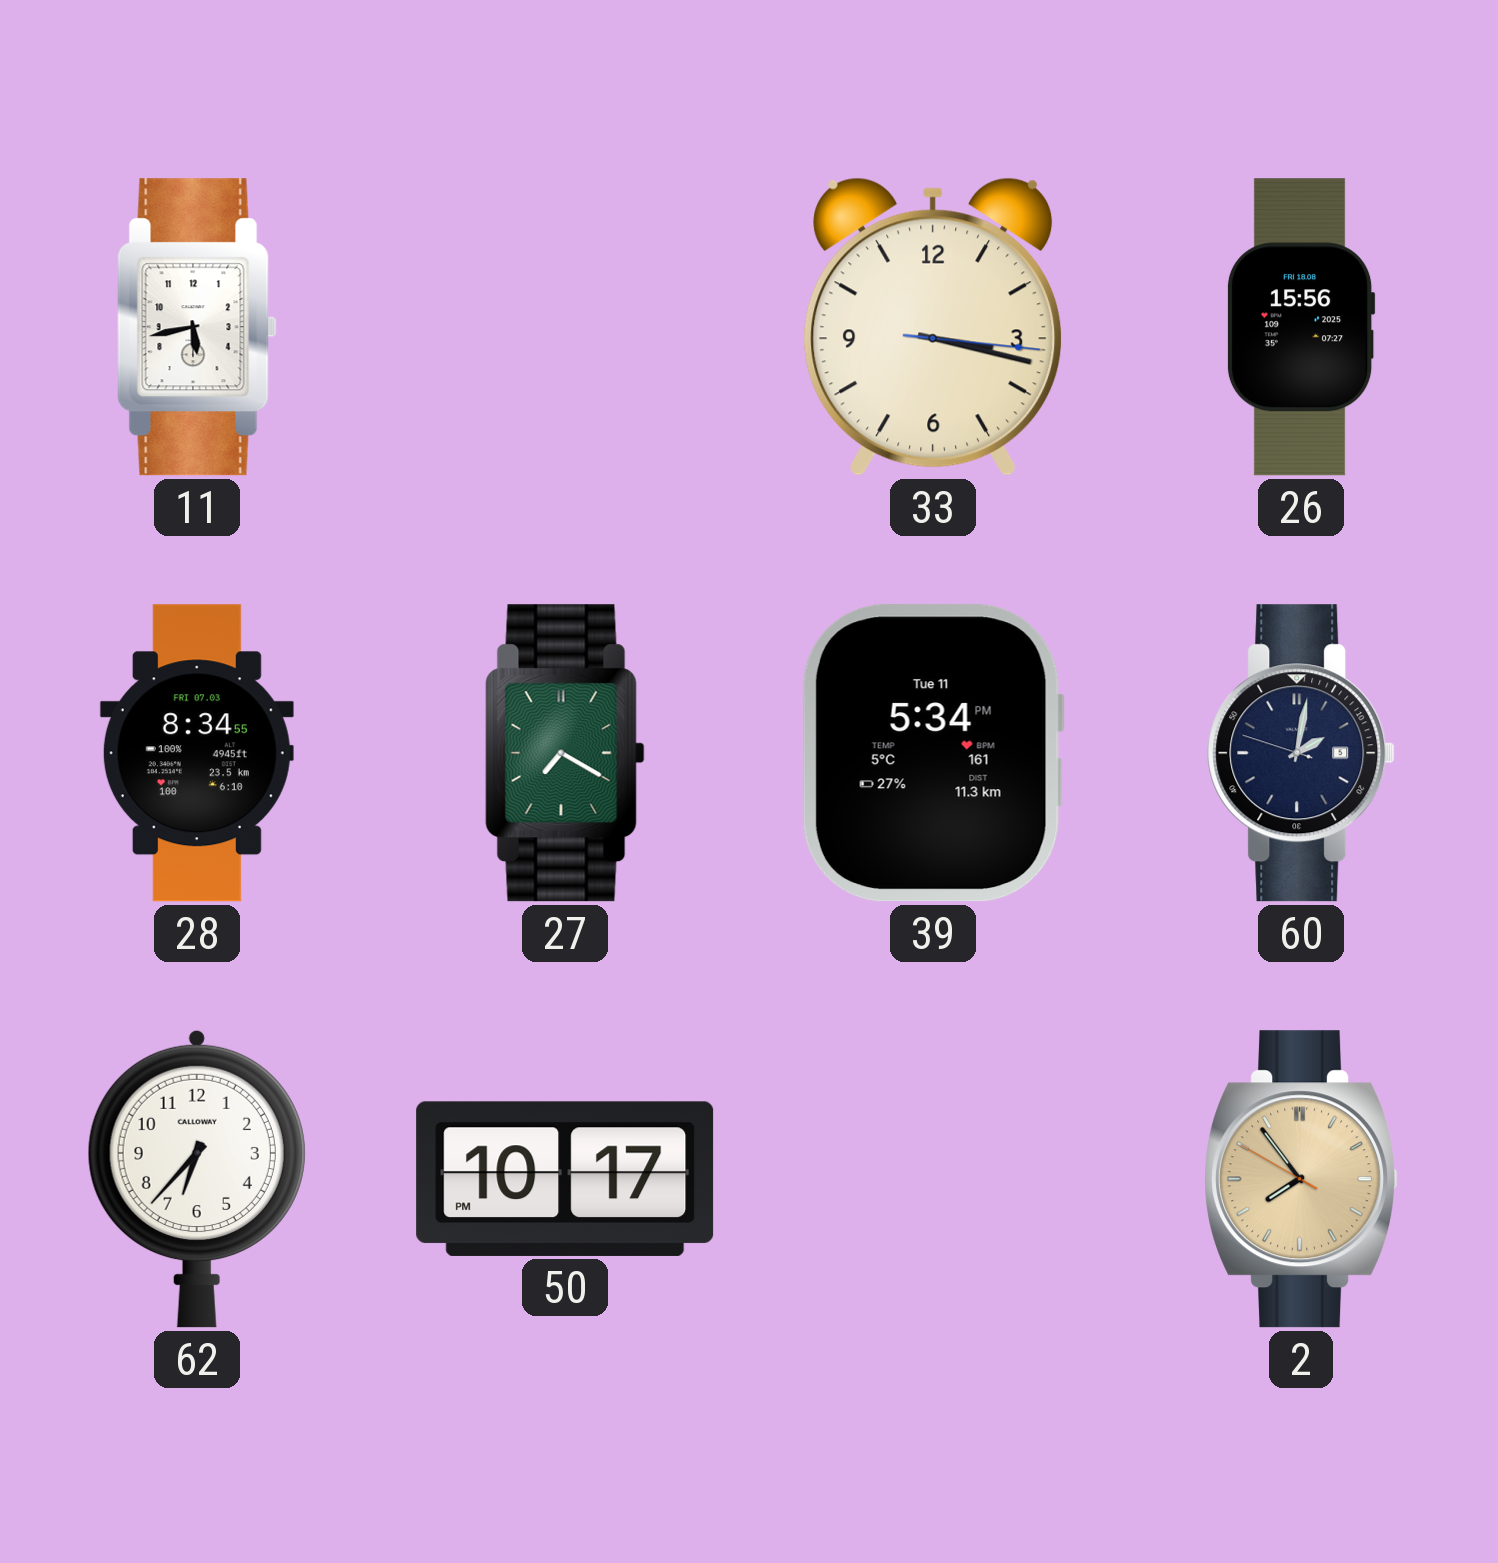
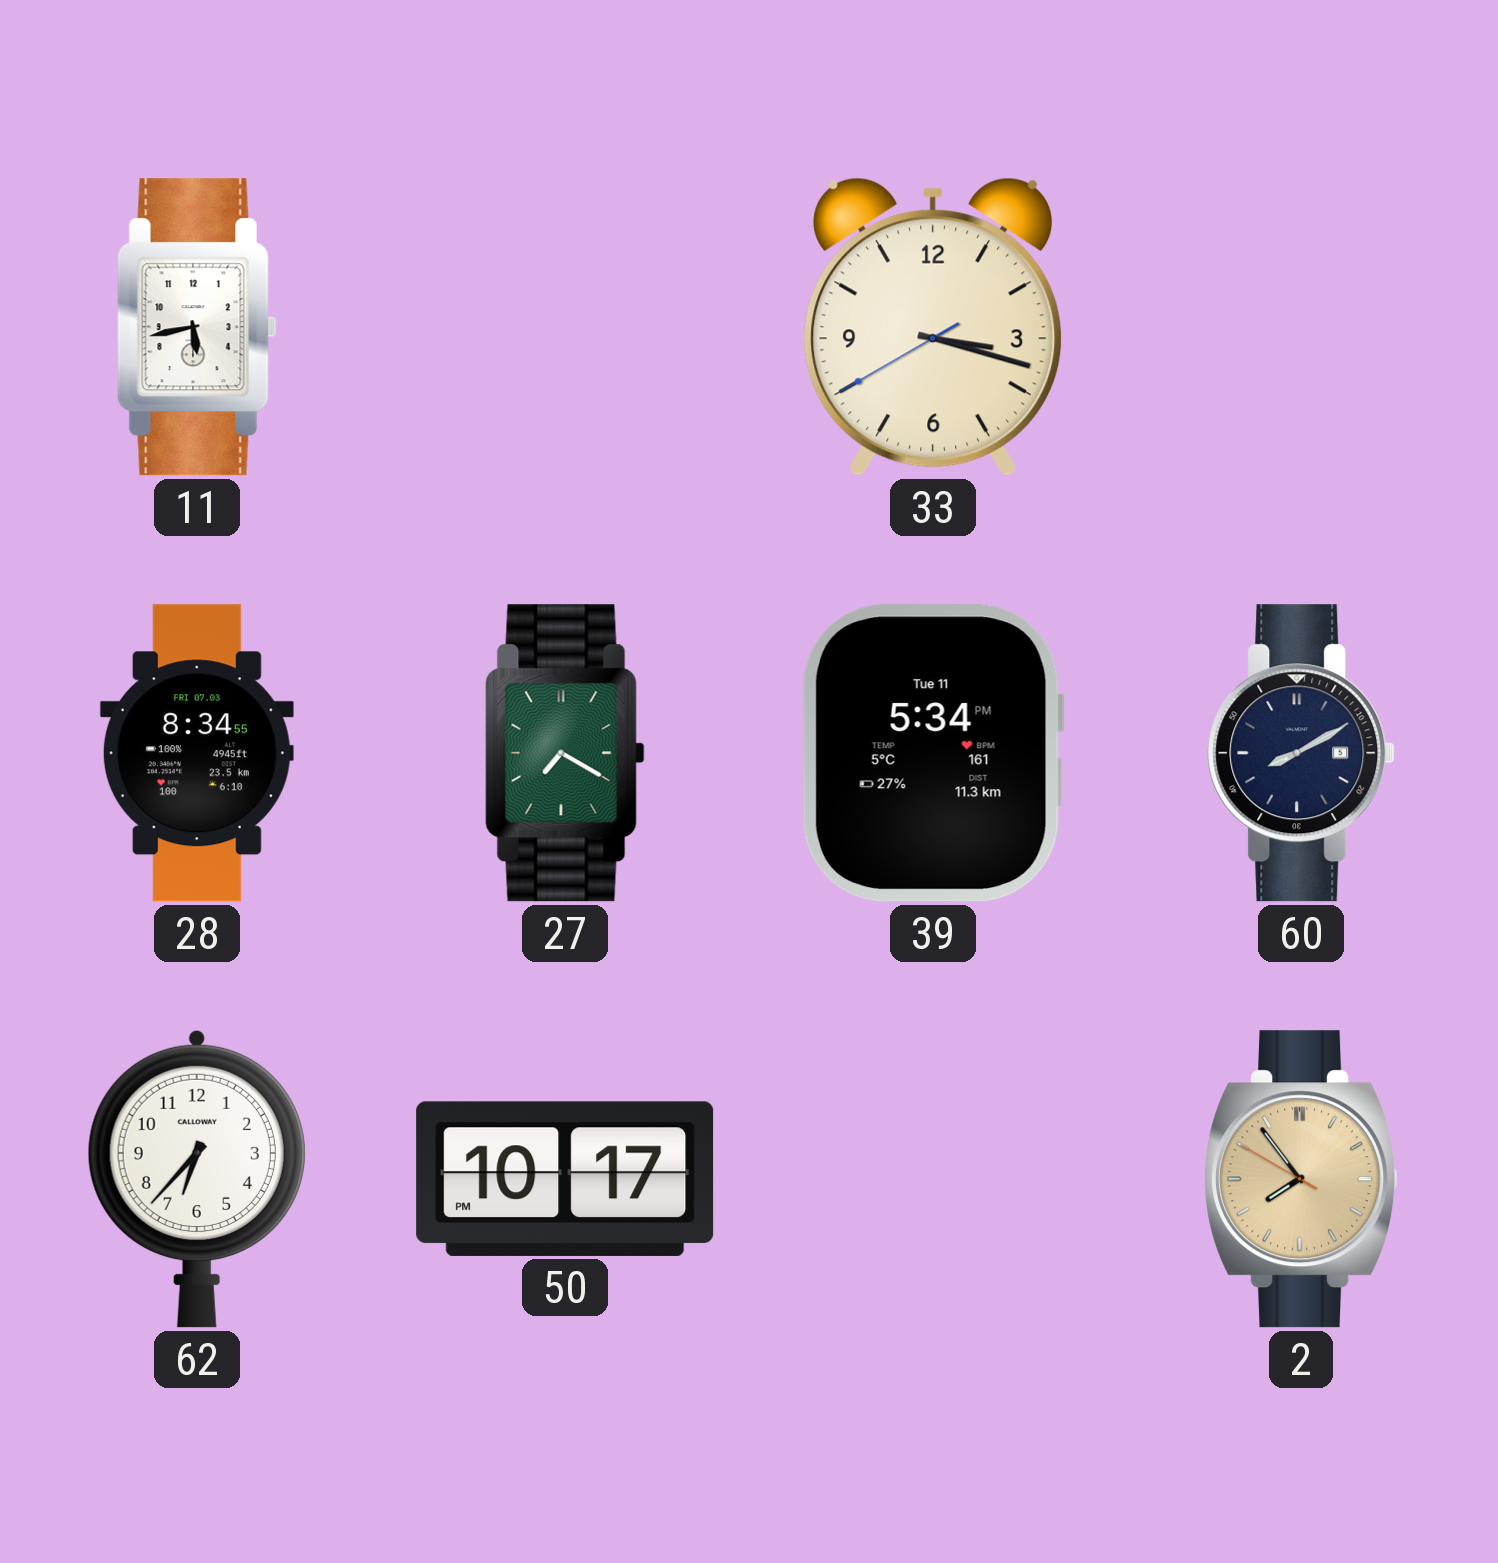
33: 3:17:16 -> 3:17:40 (933, 327)
26: 15:56 -> none (1301, 327)
60: 2:01 -> 8:10 (1301, 753)
